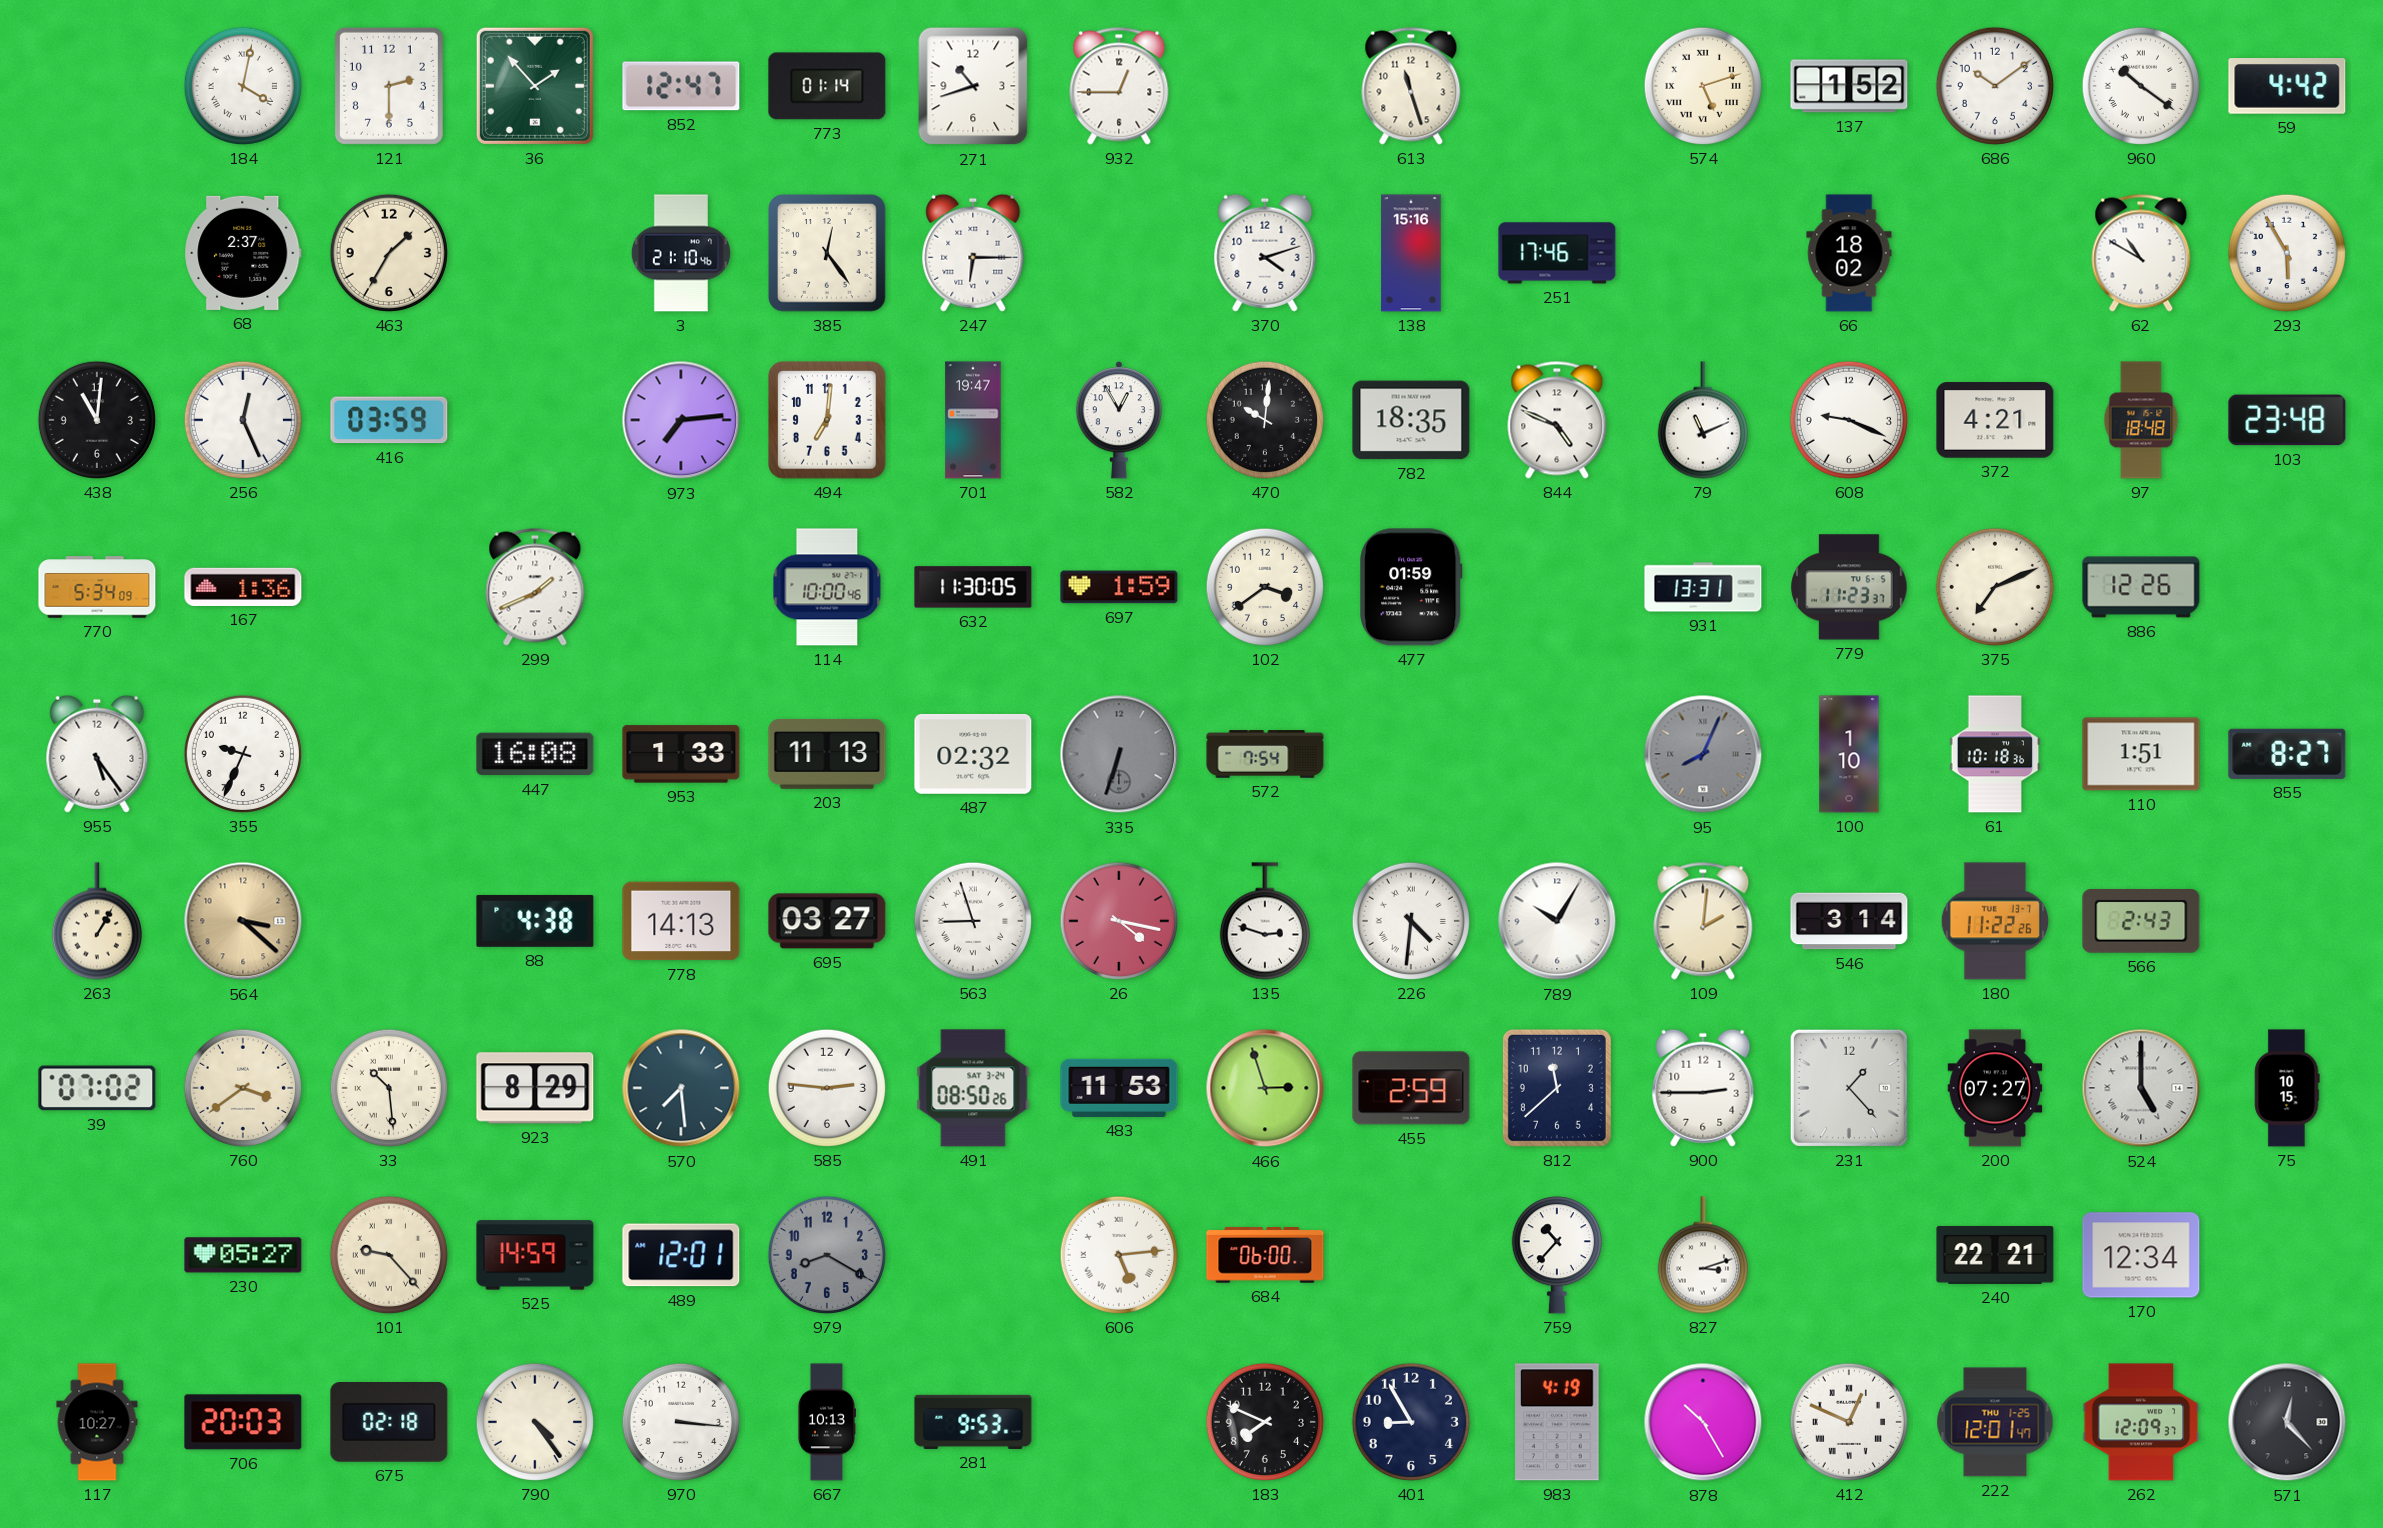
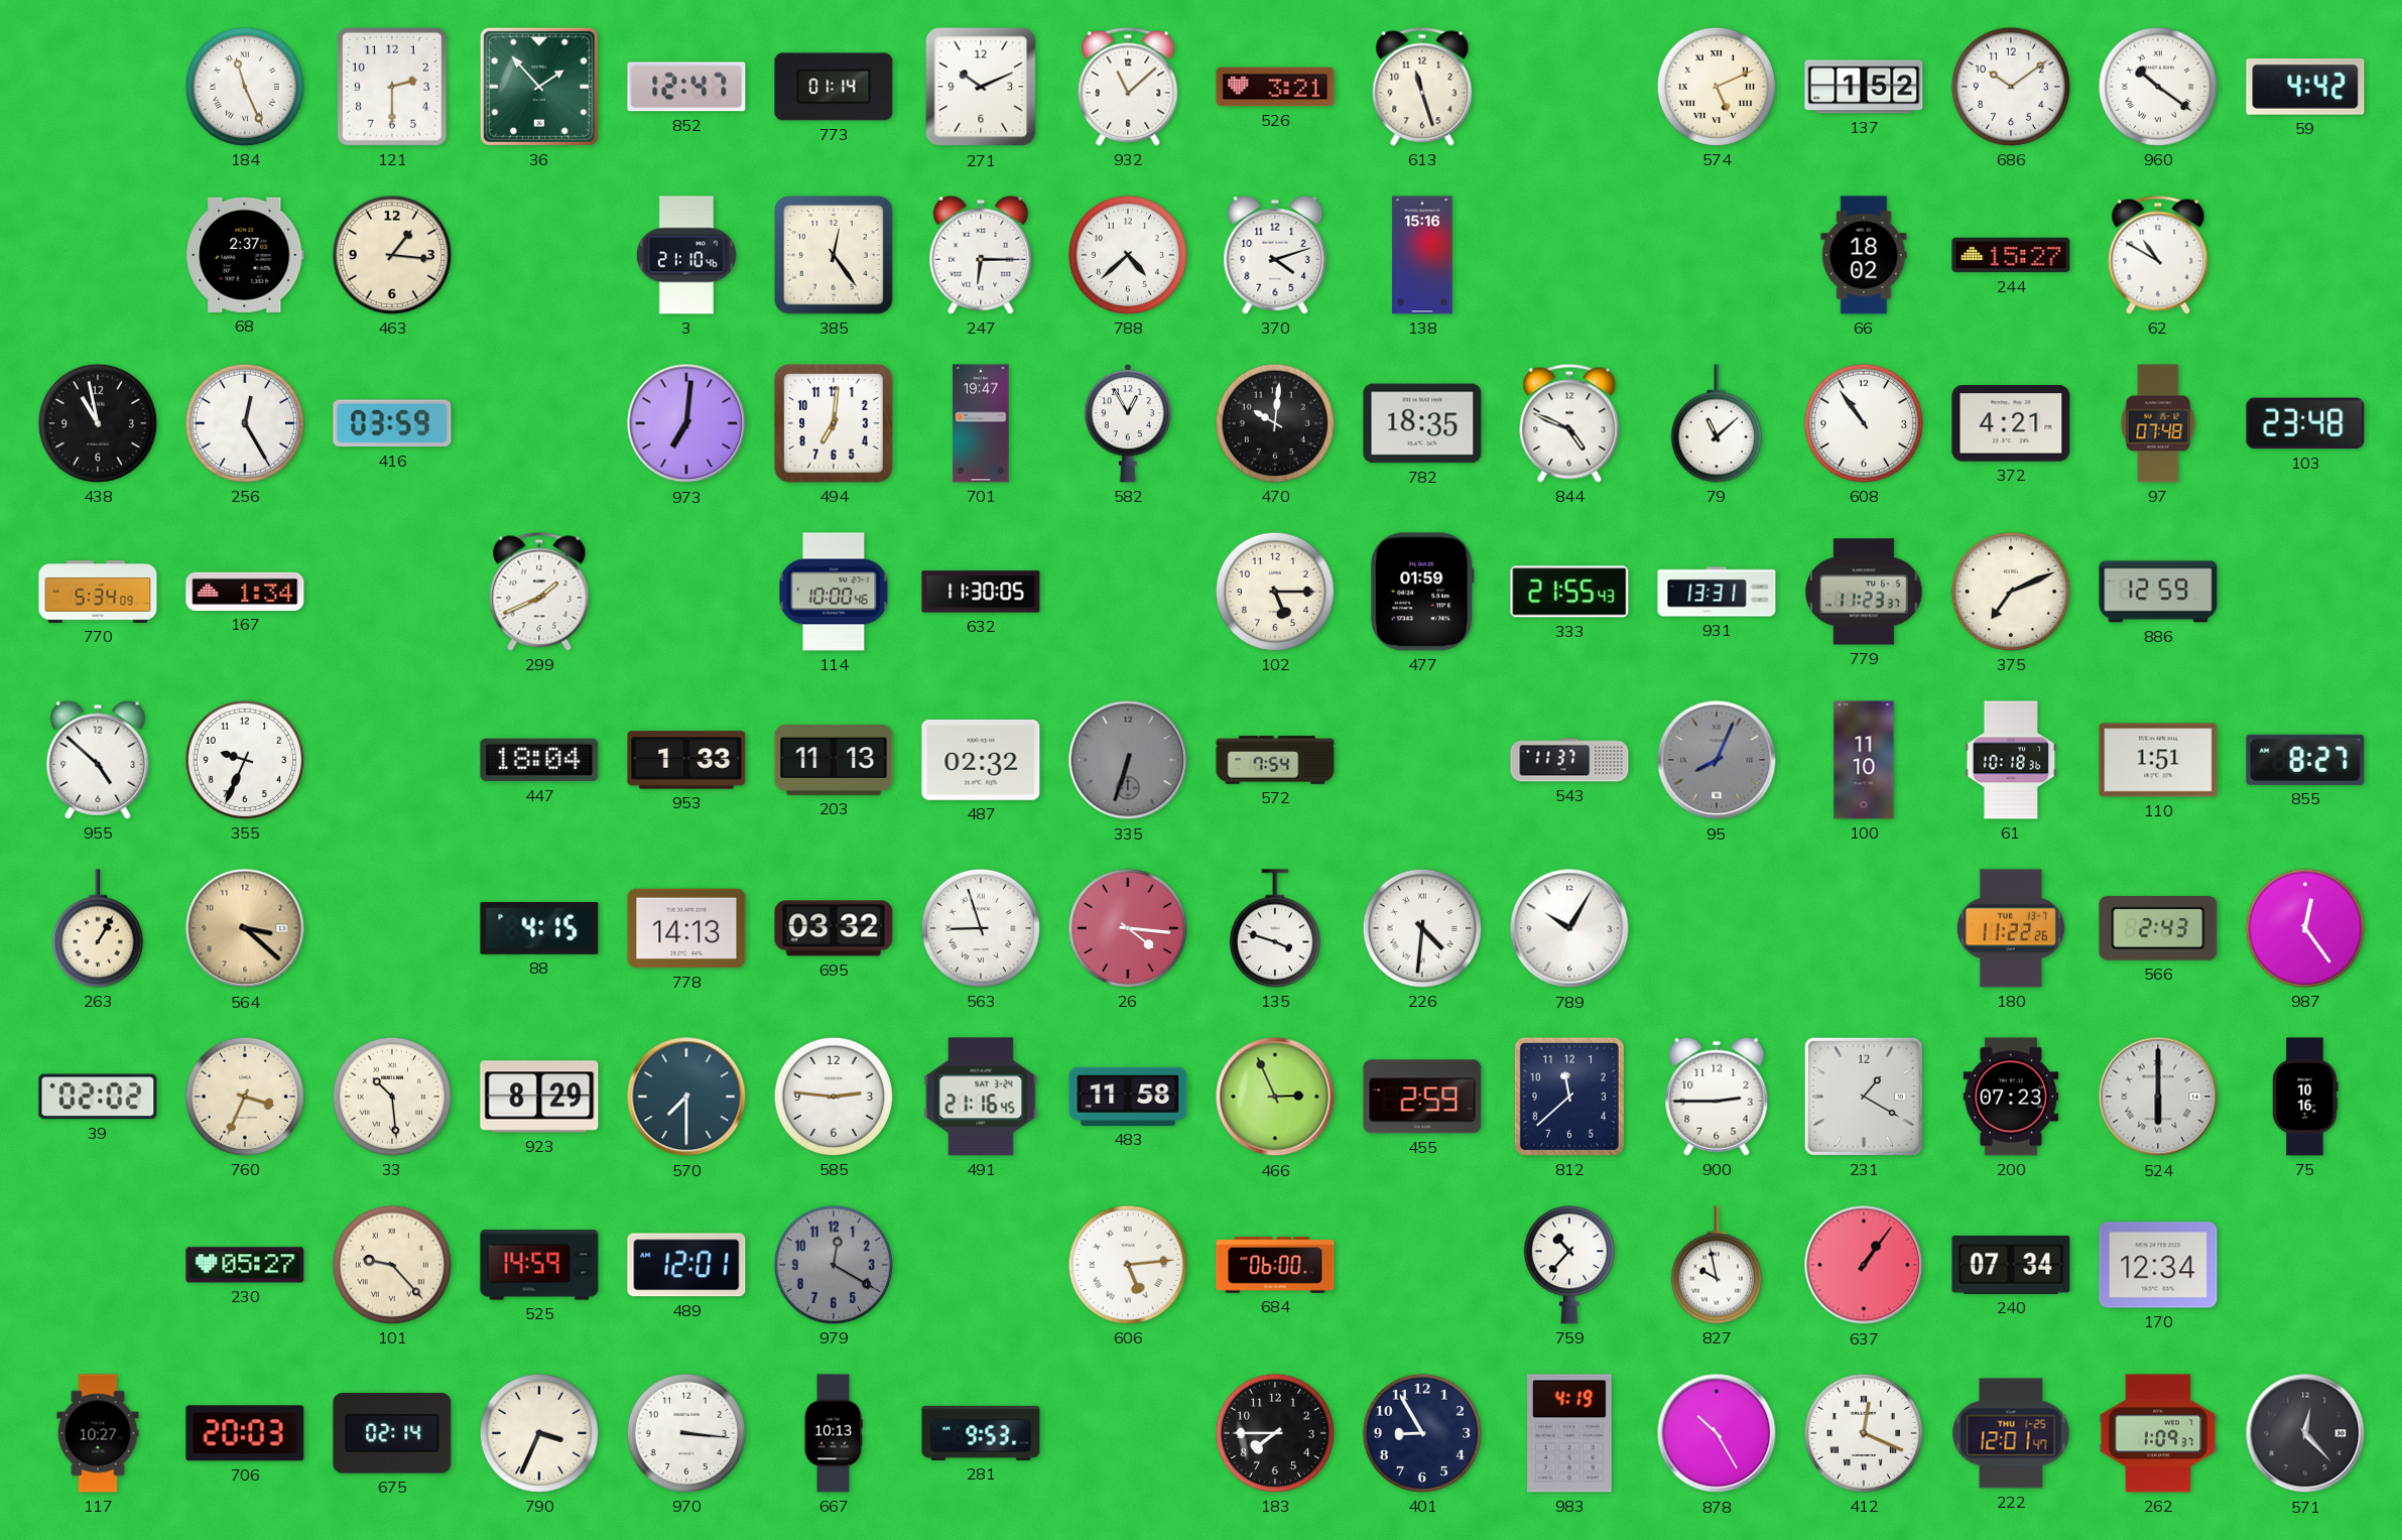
184: 4:02 -> 11:26 (245, 87)
271: 10:42 -> 10:11 (981, 87)
932: 12:45 -> 11:08 (1128, 87)
526: none -> 3:21 (1275, 87)
574: 5:12 -> 5:11 (1717, 87)
463: 1:35 -> 1:16 (392, 255)
788: none -> 4:38 (1128, 255)
251: 17:46 -> none (1557, 253)
244: none -> 15:27 (2011, 255)
293: 5:55 -> none (2287, 253)
438: 11:01 -> 10:58 (98, 423)
256: 12:26 -> 12:25 (245, 423)
973: 7:14 -> 7:01 (686, 423)
79: 11:11 -> 11:08 (1717, 423)
608: 9:19 -> 10:54 (1864, 423)
97: 18:48 -> 07:48 (2158, 423)
167: 1:36 -> 1:34 (245, 592)
697: 1:59 -> none (1119, 587)
102: 3:39 -> 5:15 (1275, 592)
333: none -> 21:55 (1569, 592)
886: 12:26 -> 12:59 (2158, 592)
955: 5:24 -> 4:52 (98, 760)
447: 16:08 -> 18:04 (539, 760)
543: none -> 11:37 (1569, 760)
100: 1:10 -> 11:10 (1864, 760)
88: 4:38 -> 4:15 (539, 928)
695: 03:27 -> 03:32 (834, 928)
26: 4:17 -> 4:16 (1128, 928)
135: 2:48 -> 3:48 (1275, 928)
109: 2:01 -> none (1703, 921)
546: 3:14 -> none (1849, 921)
987: none -> 12:24 (2305, 928)
39: 07:02 -> 02:02 (98, 1097)
760: 3:39 -> 3:34 (245, 1097)
570: 7:29 -> 7:30 (686, 1097)
491: 08:50 -> 21:16 (981, 1097)
483: 11:53 -> 11:58 (1128, 1097)
466: 2:57 -> 2:56 (1275, 1097)
231: 1:23 -> 1:20 (1864, 1097)
200: 07:27 -> 07:23 (2011, 1097)
524: 5:00 -> 6:00 (2158, 1097)
75: 10:15 -> 10:16 (2305, 1097)
979: 8:20 -> 12:20 (834, 1265)
827: 3:12 -> 9:58 (1717, 1265)
637: none -> 1:06 (1864, 1265)
240: 22:21 -> 07:34 (2011, 1265)
675: 02:18 -> 02:14 (392, 1434)
790: 4:24 -> 3:34 (539, 1433)
183: 7:49 -> 7:45 (1275, 1433)
412: 12:49 -> 12:19 (1864, 1433)
262: 12:09 -> 1:09 (2158, 1433)
